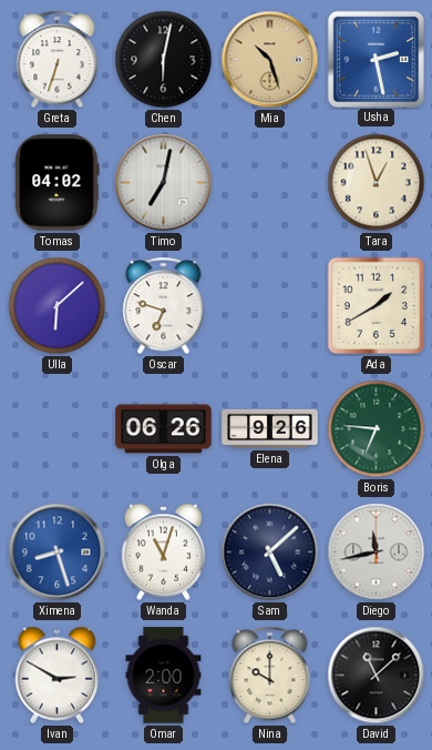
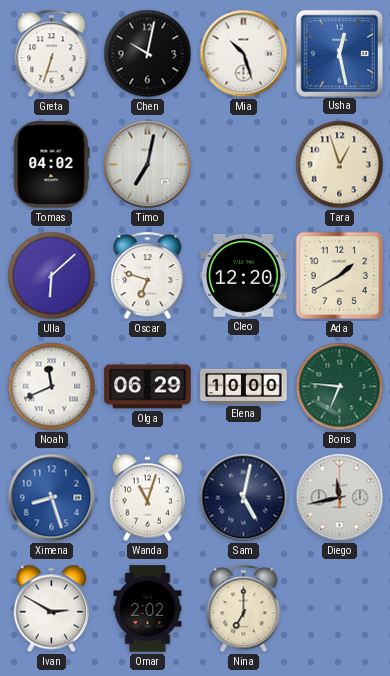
Chen: 6:02 -> 10:02 (148, 54)
Mia dial: champagne -> white (244, 54)
Usha: 2:28 -> 12:28 (339, 53)
Cleo: none -> 12:20 (244, 276)
Noah: none -> 11:41 (52, 387)
Olga: 06:26 -> 06:29 (148, 387)
Elena: 9:26 -> 10:00 (244, 386)
Sam: 5:08 -> 5:02 (244, 498)
Omar: 2:00 -> 2:02 (148, 609)
Nina: 10:00 -> 7:00 (244, 609)
David: 11:08 -> none (377, 676)
